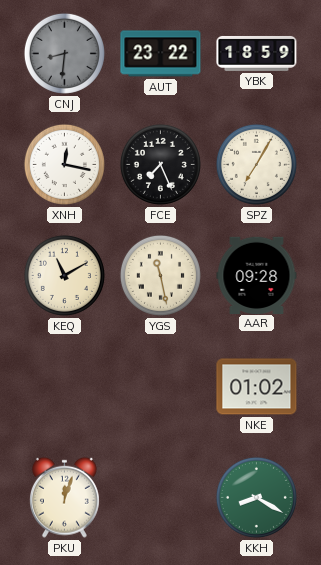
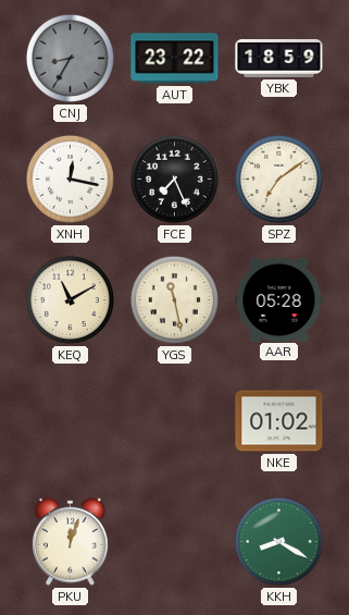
CNJ: 8:31 -> 8:35 (70, 58)
SPZ: 7:05 -> 7:09 (278, 179)
AAR: 09:28 -> 05:28 (279, 299)
